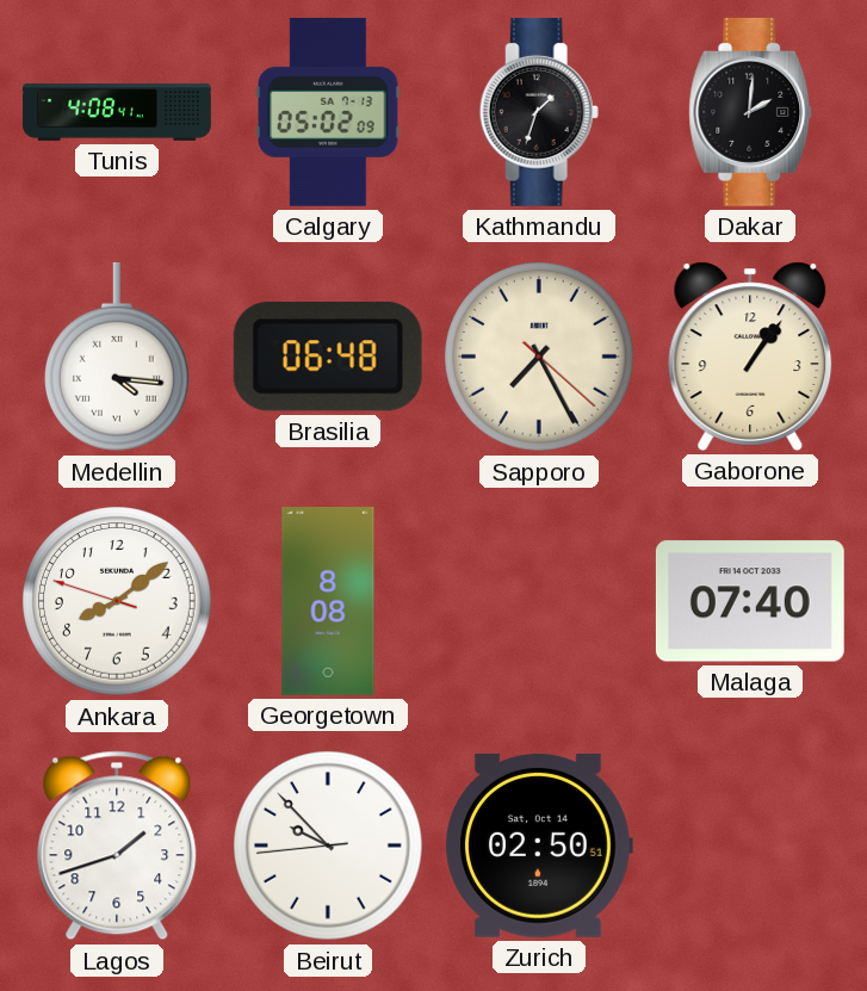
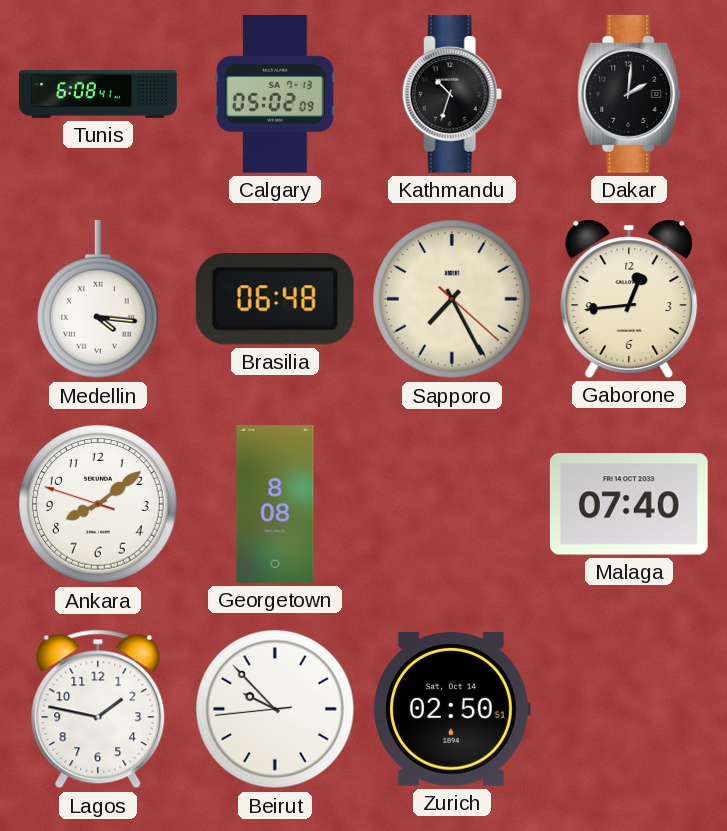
Tunis: 4:08 -> 6:08 (98, 94)
Kathmandu: 1:33 -> 10:33 (452, 94)
Gaborone: 1:06 -> 12:44 (629, 299)
Lagos: 1:42 -> 1:47 (98, 709)
